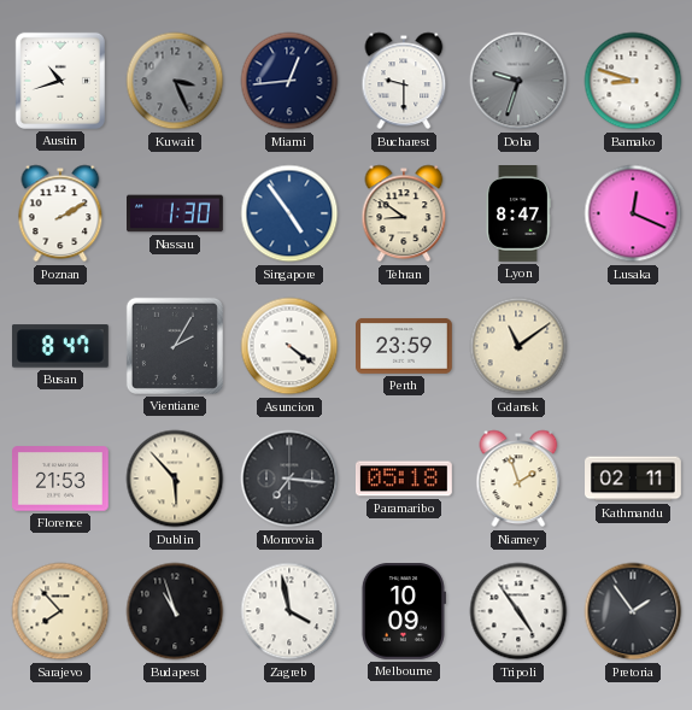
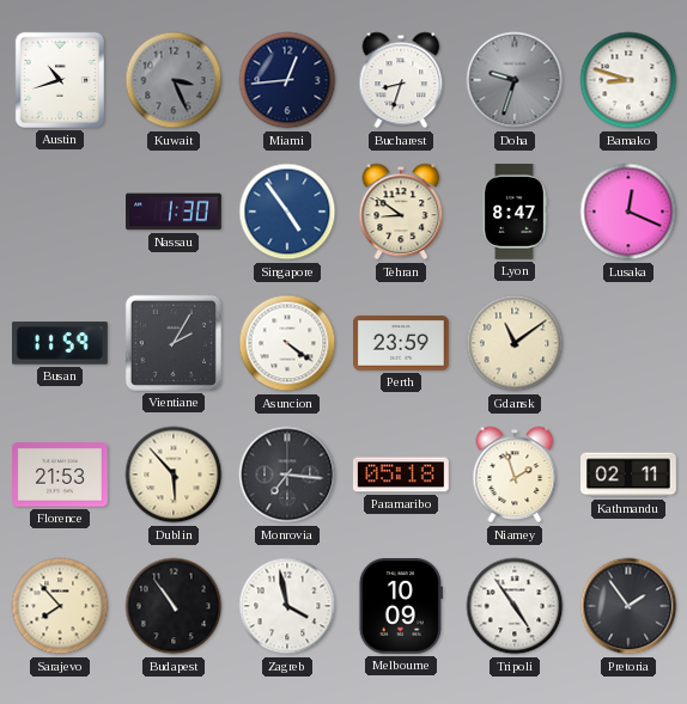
Bucharest: 9:30 -> 8:33 (401, 80)
Poznan: 2:10 -> none (60, 213)
Busan: 8:47 -> 11:59 (60, 343)
Budapest: 10:57 -> 10:54 (174, 606)
